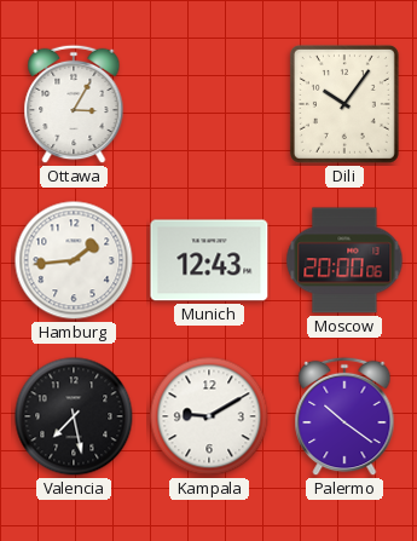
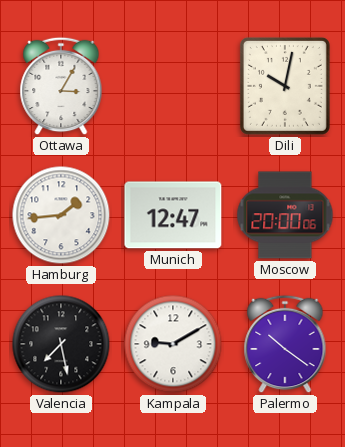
Dili: 10:06 -> 10:02 (285, 86)
Munich: 12:43 -> 12:47 (173, 215)
